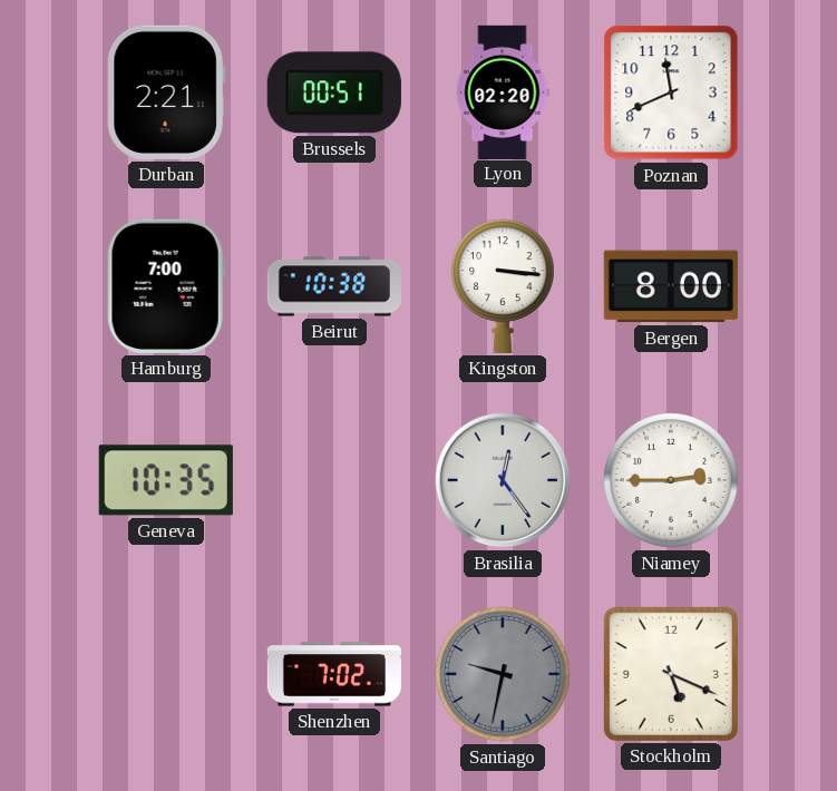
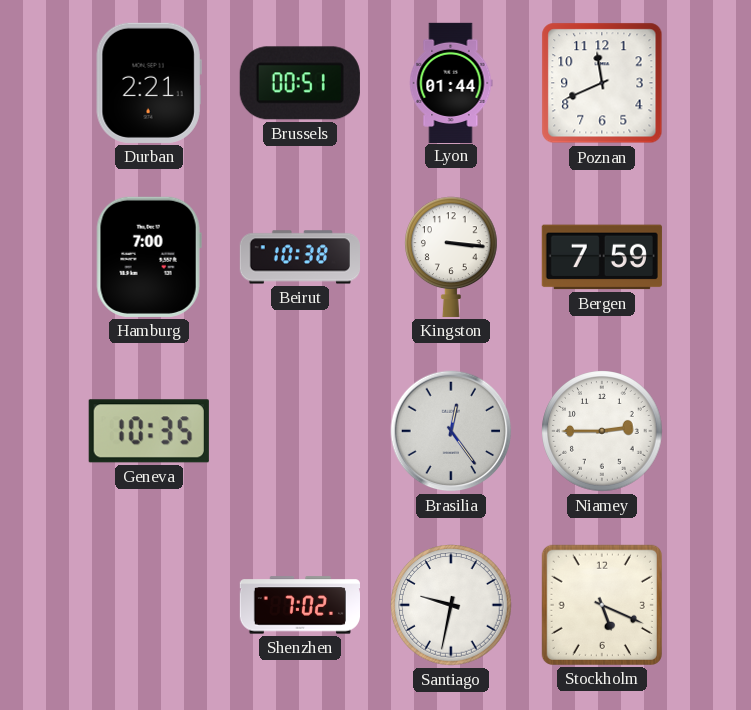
Lyon: 02:20 -> 01:44 (451, 82)
Bergen: 8:00 -> 7:59 (602, 257)
Santiago dial: grey -> white (451, 605)
